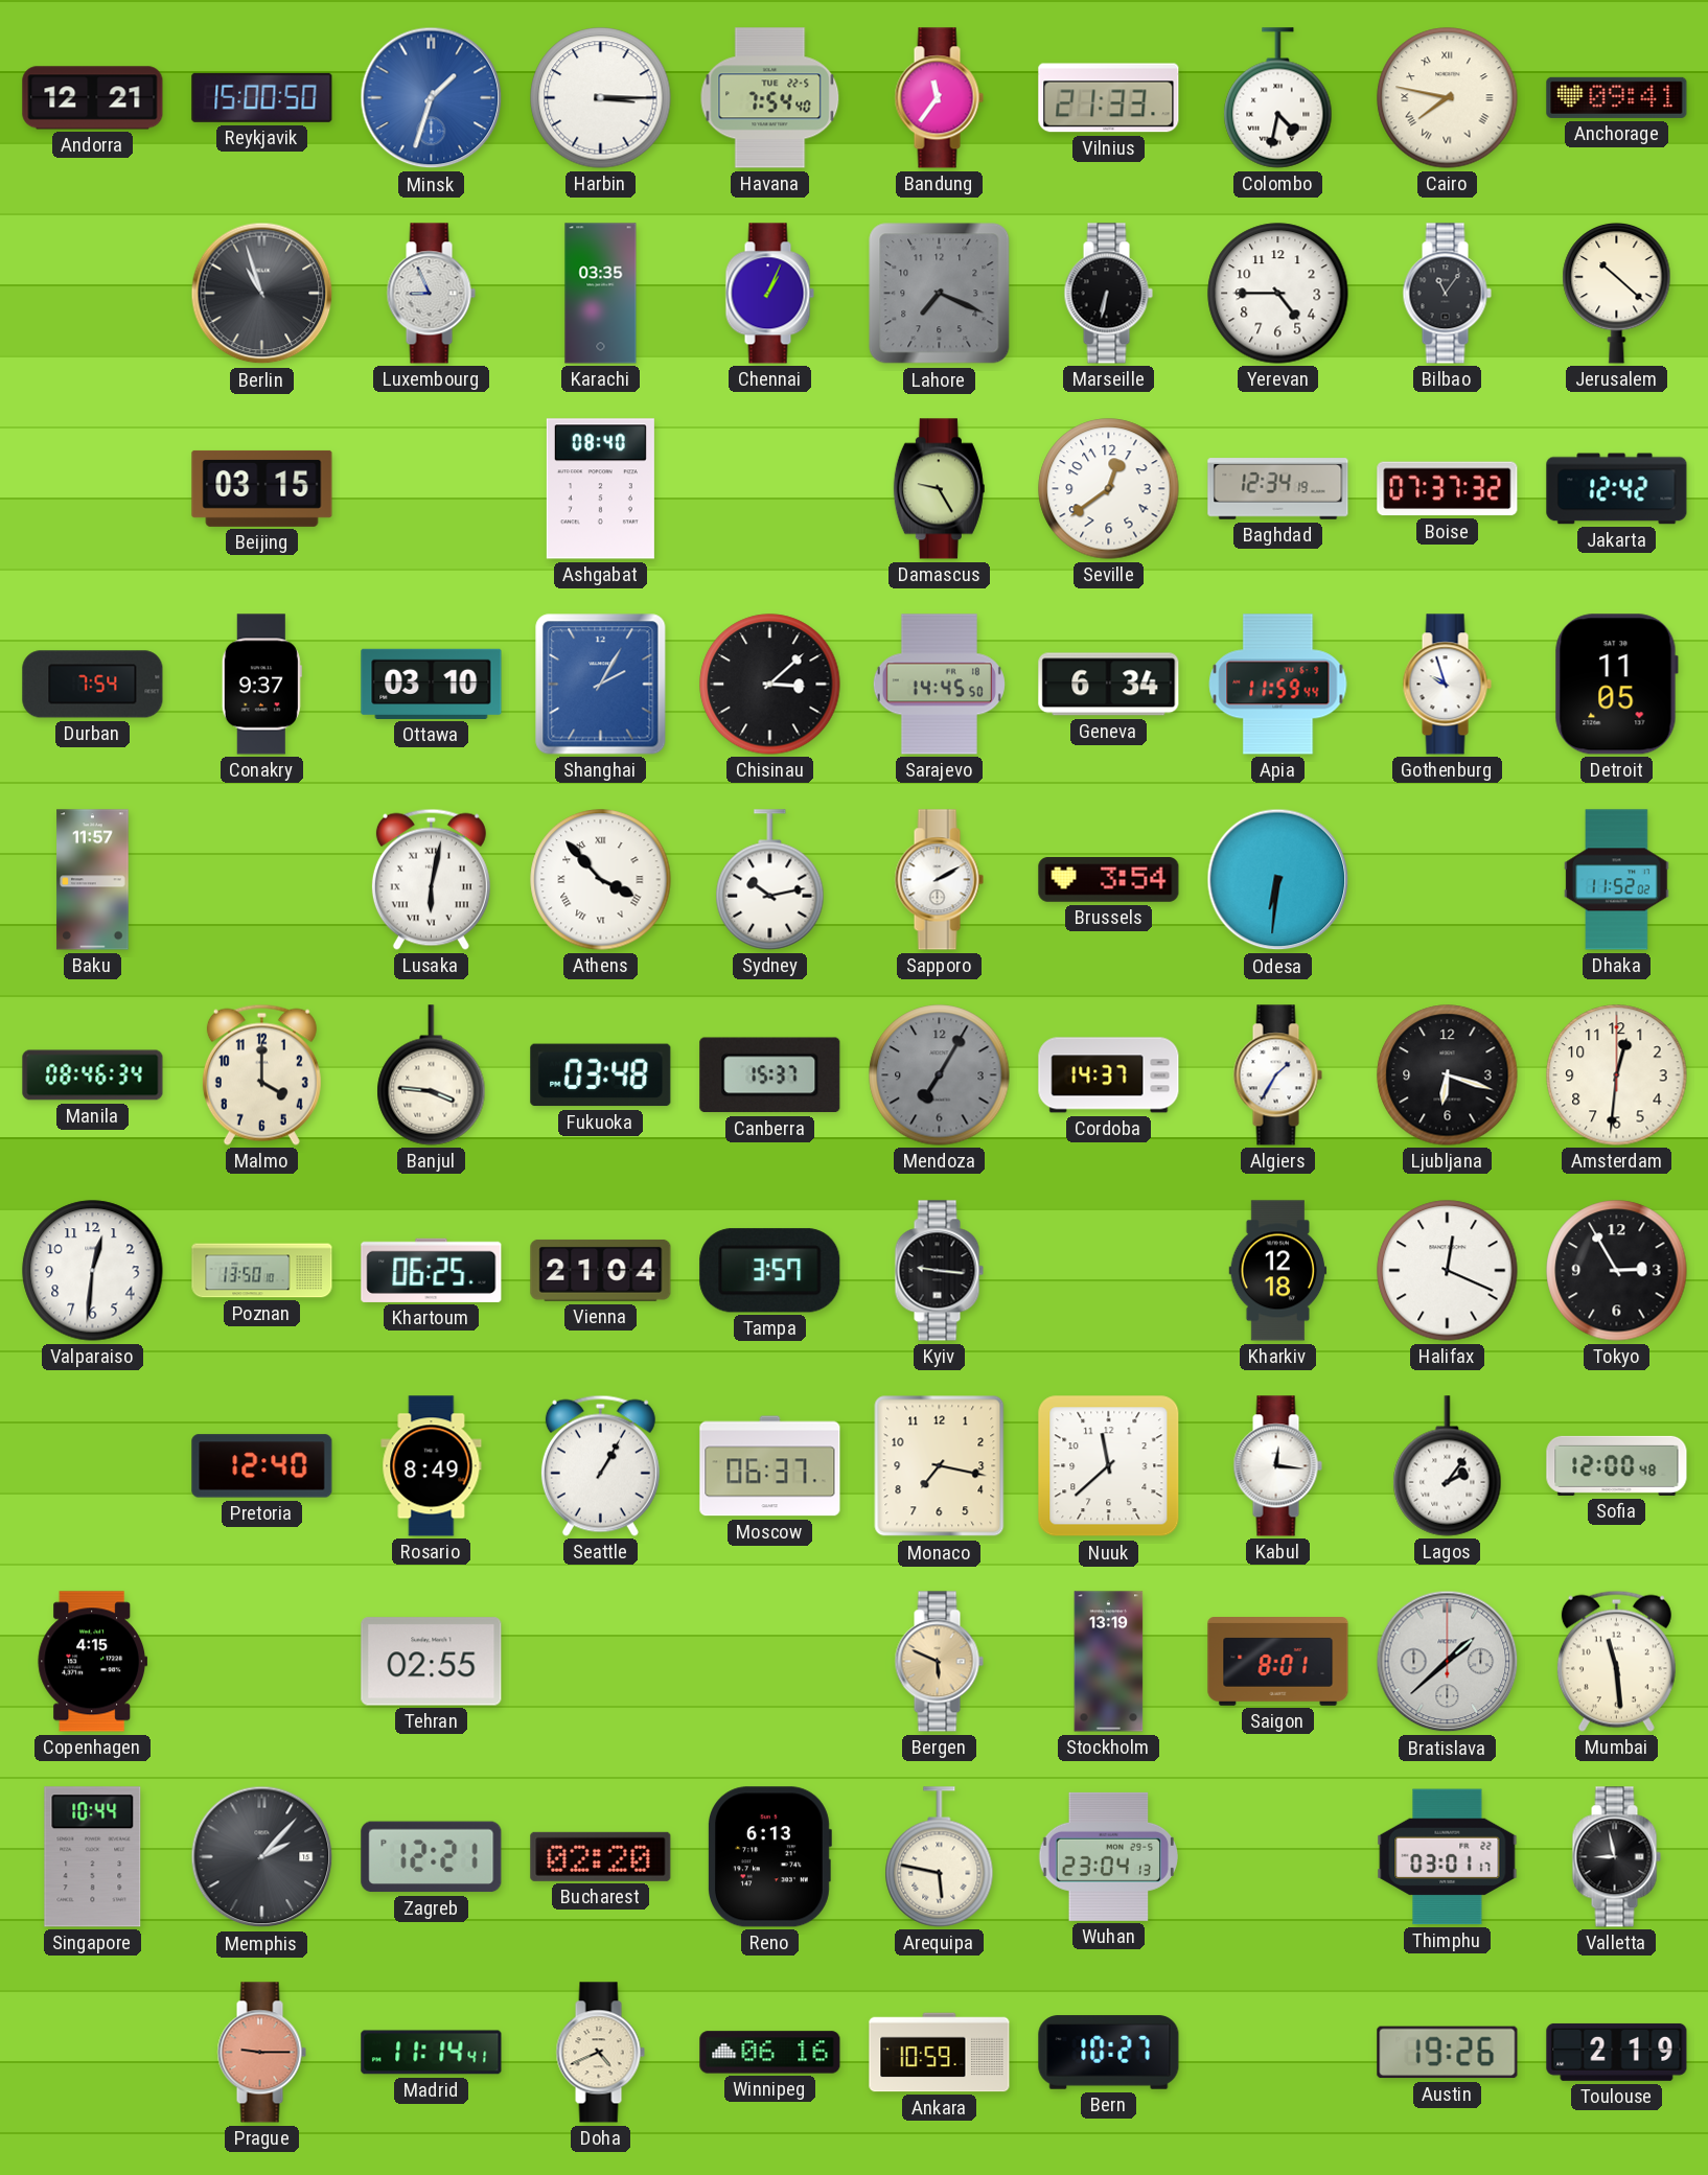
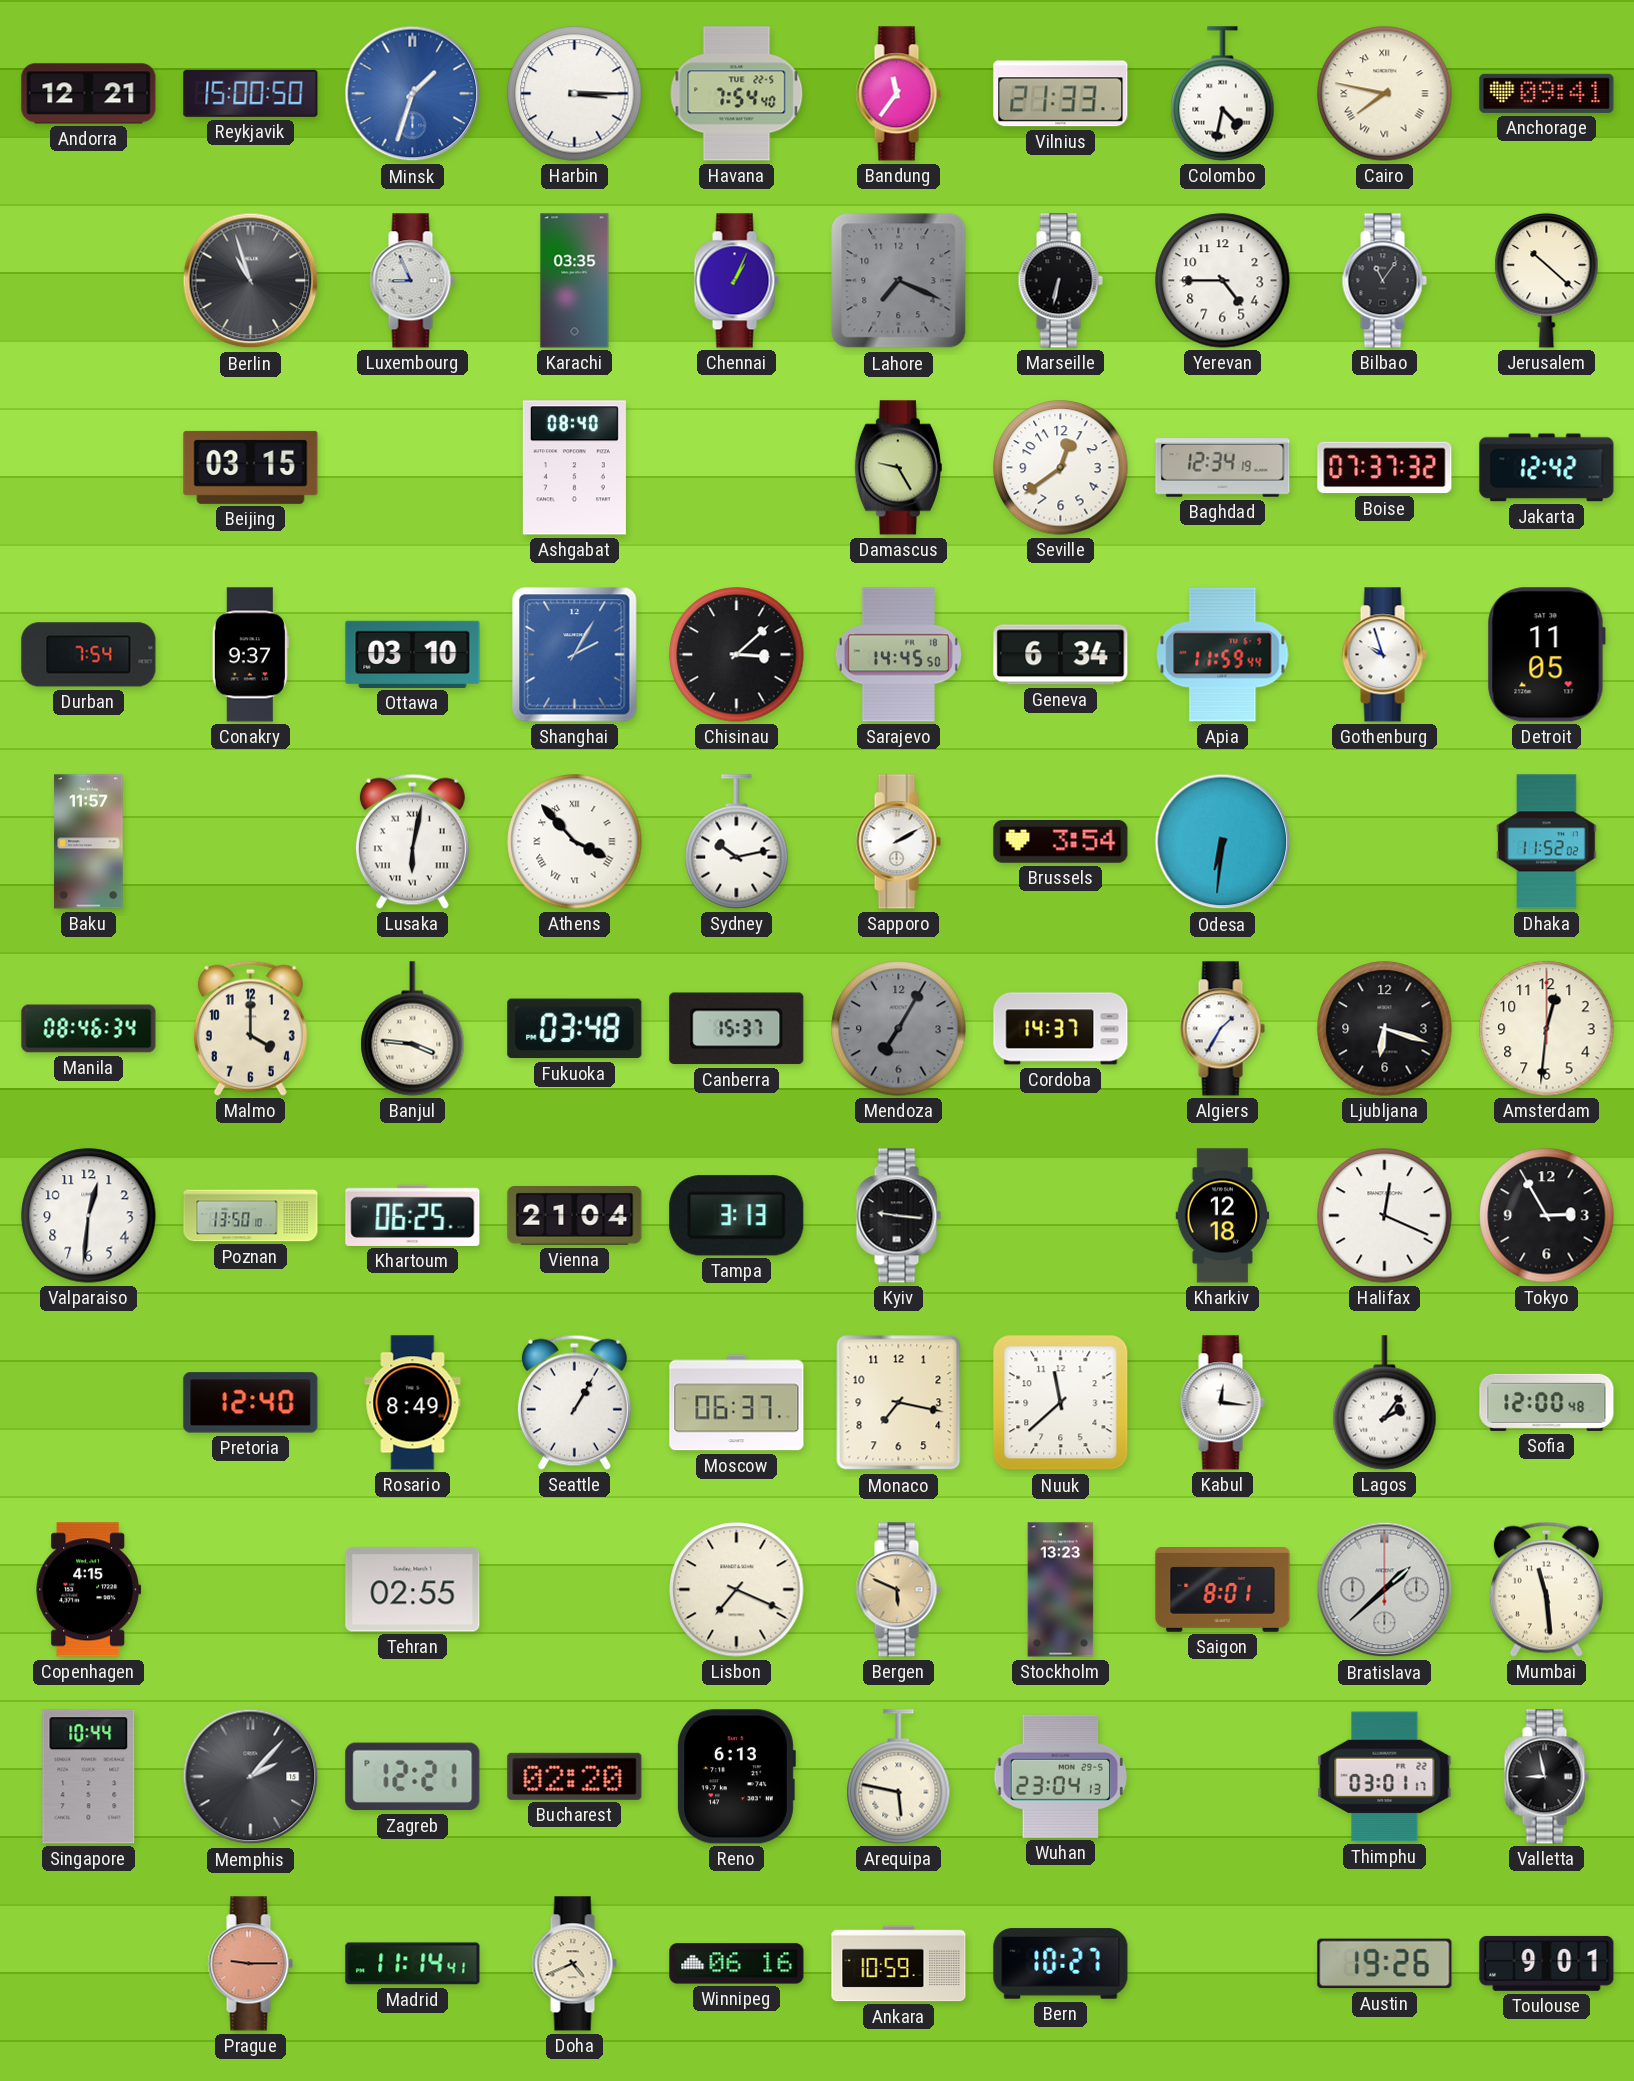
Tampa: 3:57 -> 3:13 (737, 1216)
Lisbon: none -> 7:19 (737, 1590)
Stockholm: 13:19 -> 13:23 (1061, 1590)
Toulouse: 2:19 -> 9:01 (1547, 1963)
